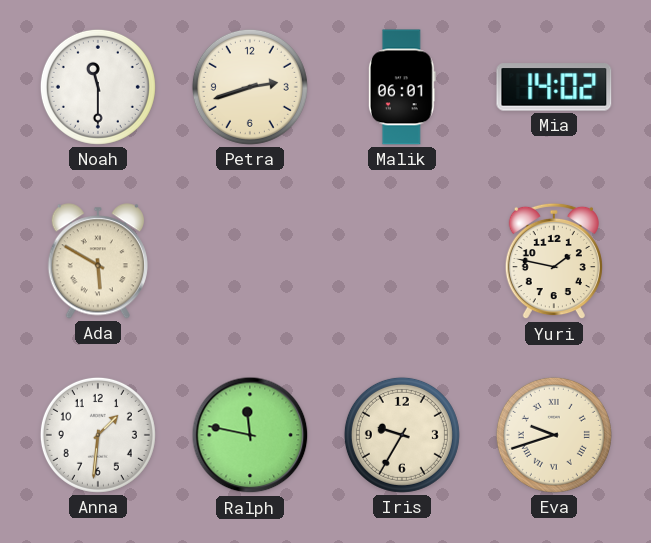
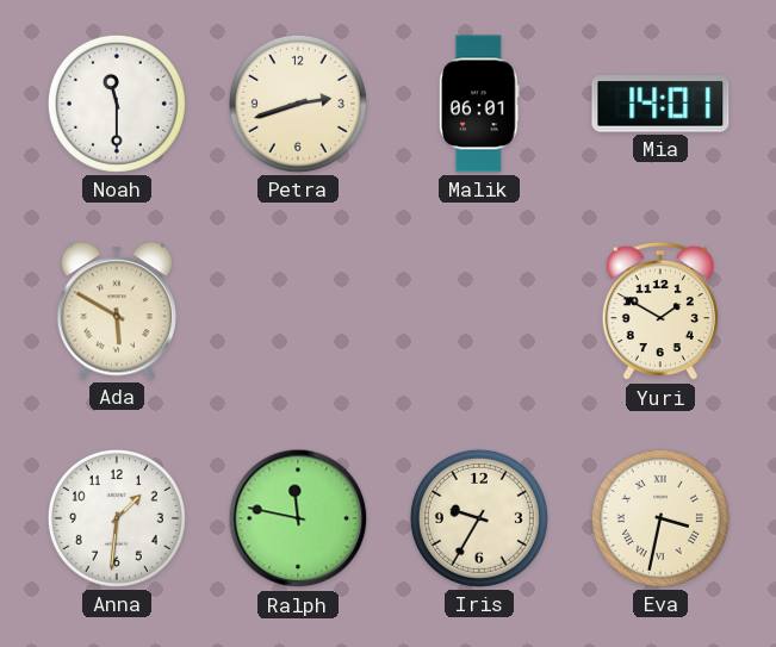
Mia: 14:02 -> 14:01 (660, 104)
Yuri: 1:47 -> 1:50 (660, 311)
Eva: 9:42 -> 3:32 (660, 518)
